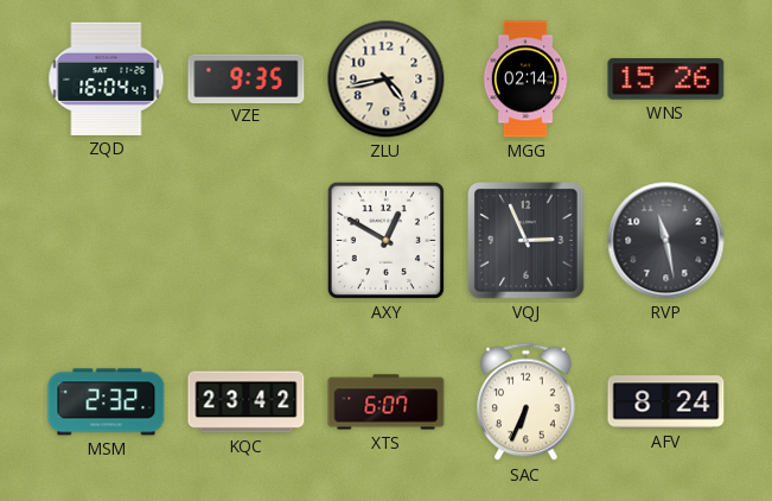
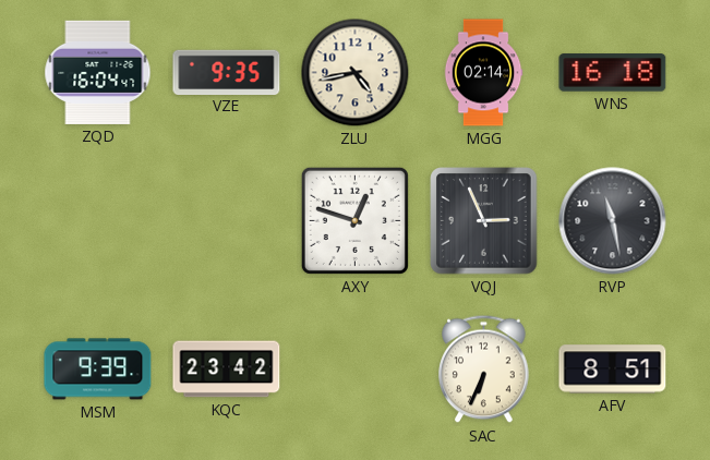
WNS: 15:26 -> 16:18 (613, 73)
AXY: 12:50 -> 12:48 (354, 220)
MSM: 2:32 -> 9:39 (98, 370)
XTS: 6:07 -> none (387, 402)
AFV: 8:24 -> 8:51 (613, 370)
